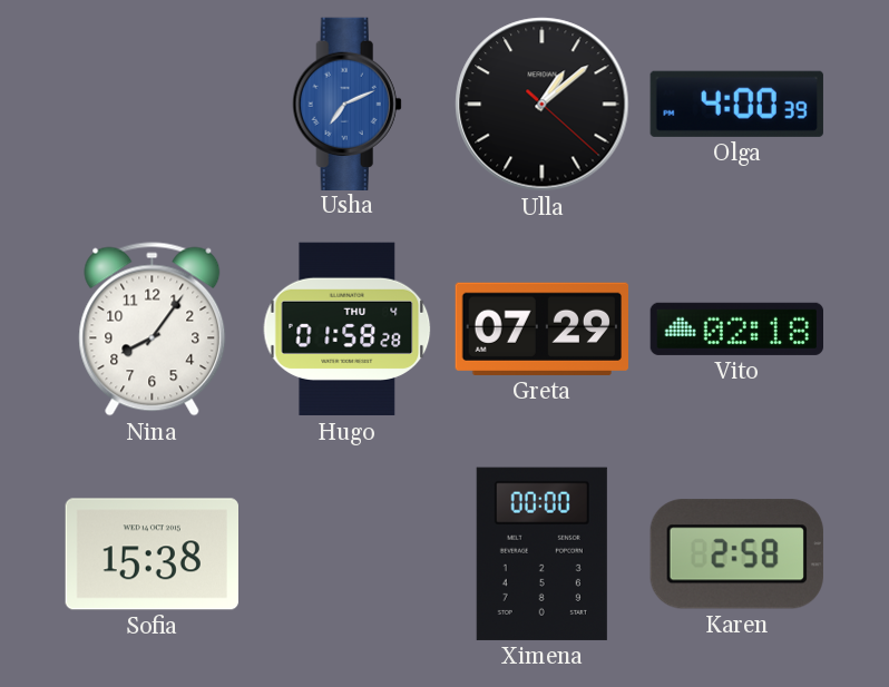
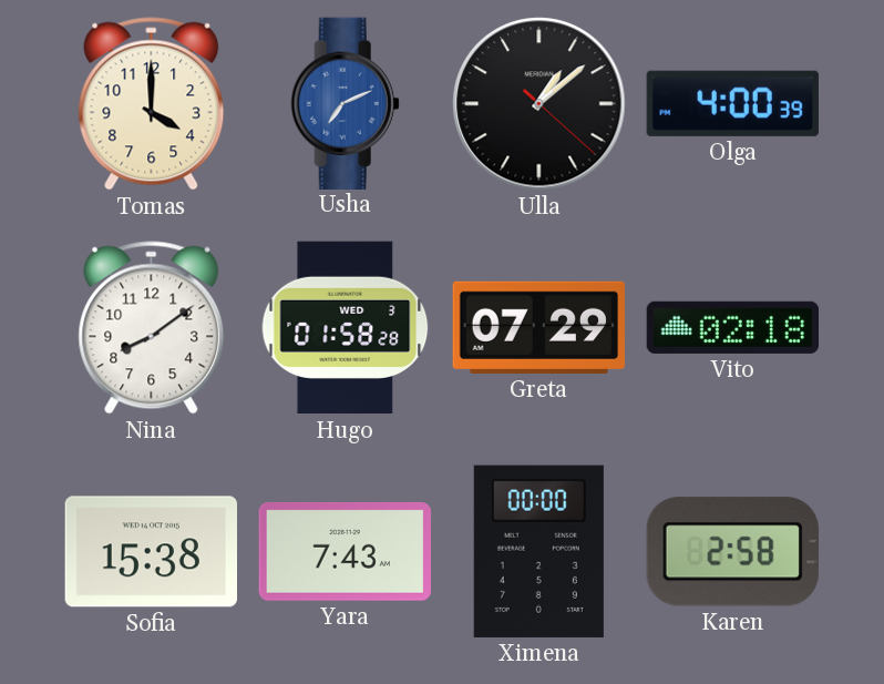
Tomas: none -> 4:00 (152, 104)
Nina: 8:06 -> 8:09 (152, 328)
Hugo date: THU 4 -> WED 3 (346, 328)
Yara: none -> 7:43 (345, 551)
